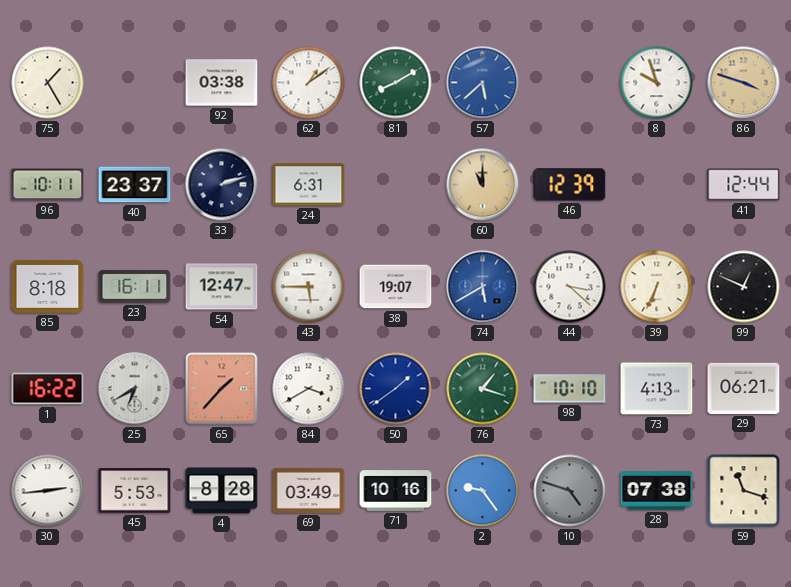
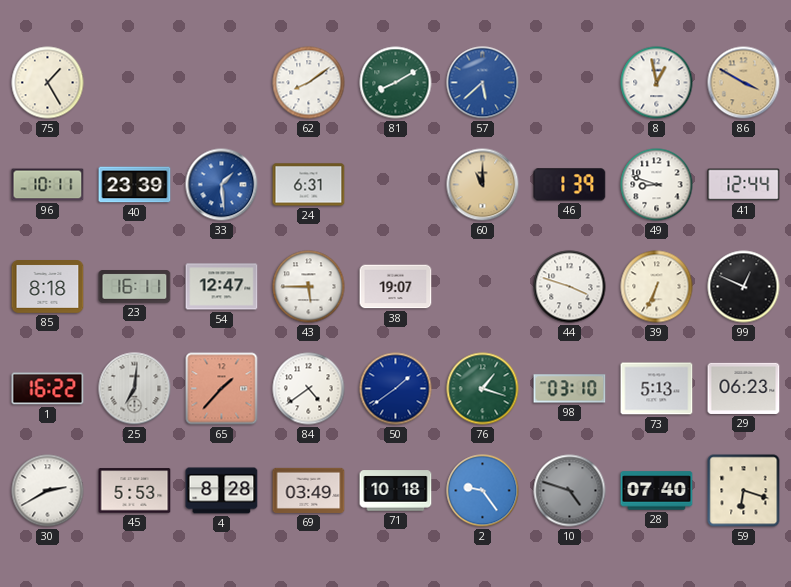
92: 03:38 -> none (222, 83)
62: 1:09 -> 8:09 (309, 83)
8: 9:57 -> 12:58 (657, 83)
86: 3:48 -> 3:50 (744, 83)
40: 23:37 -> 23:39 (135, 185)
33: 2:12 -> 1:29 (222, 185)
33 dial: navy -> blue (222, 185)
46: 12:39 -> 1:39 (570, 185)
49: none -> 8:48 (657, 185)
74: 5:40 -> none (483, 287)
44: 3:22 -> 3:48 (570, 287)
25: 6:40 -> 7:01 (135, 389)
84: 3:40 -> 4:39 (309, 389)
98: 10:10 -> 03:10 (570, 389)
73: 4:13 -> 5:13 (657, 389)
29: 06:21 -> 06:23 (744, 388)
30: 2:44 -> 2:40 (48, 491)
71: 10:16 -> 10:18 (396, 491)
28: 07:38 -> 07:40 (657, 491)
59: 11:18 -> 6:18 (744, 491)
